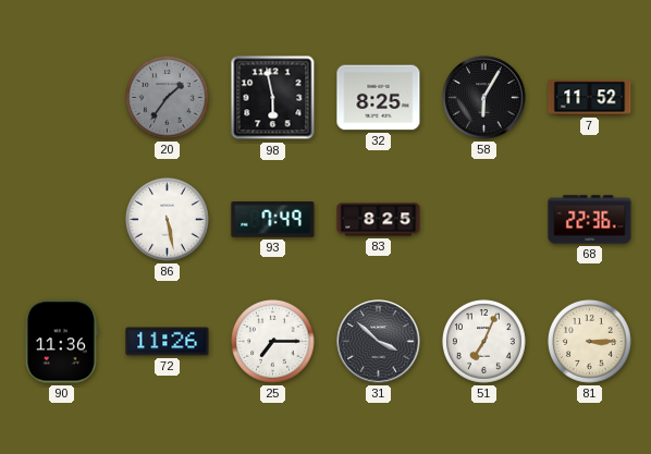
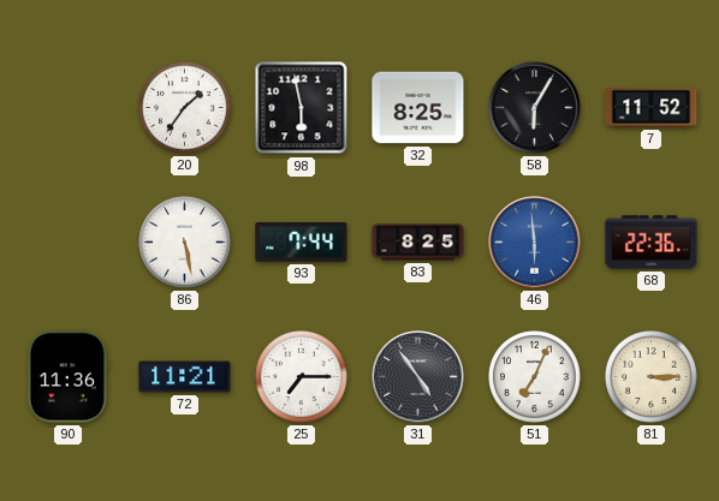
20 dial: grey -> white (185, 108)
93: 7:49 -> 7:44 (302, 243)
46: none -> 5:59 (535, 243)
72: 11:26 -> 11:21 (185, 377)
31: 3:52 -> 4:54 (418, 377)
